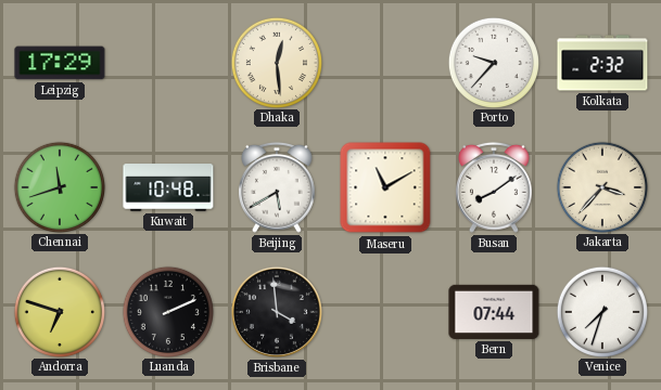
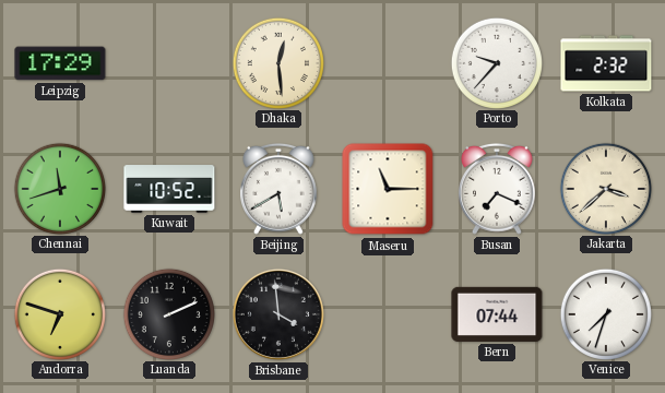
Kuwait: 10:48 -> 10:52 (169, 189)
Maseru: 11:10 -> 11:15 (388, 189)
Busan: 8:09 -> 7:19 (498, 189)
Jakarta: 3:37 -> 3:38 (605, 188)
